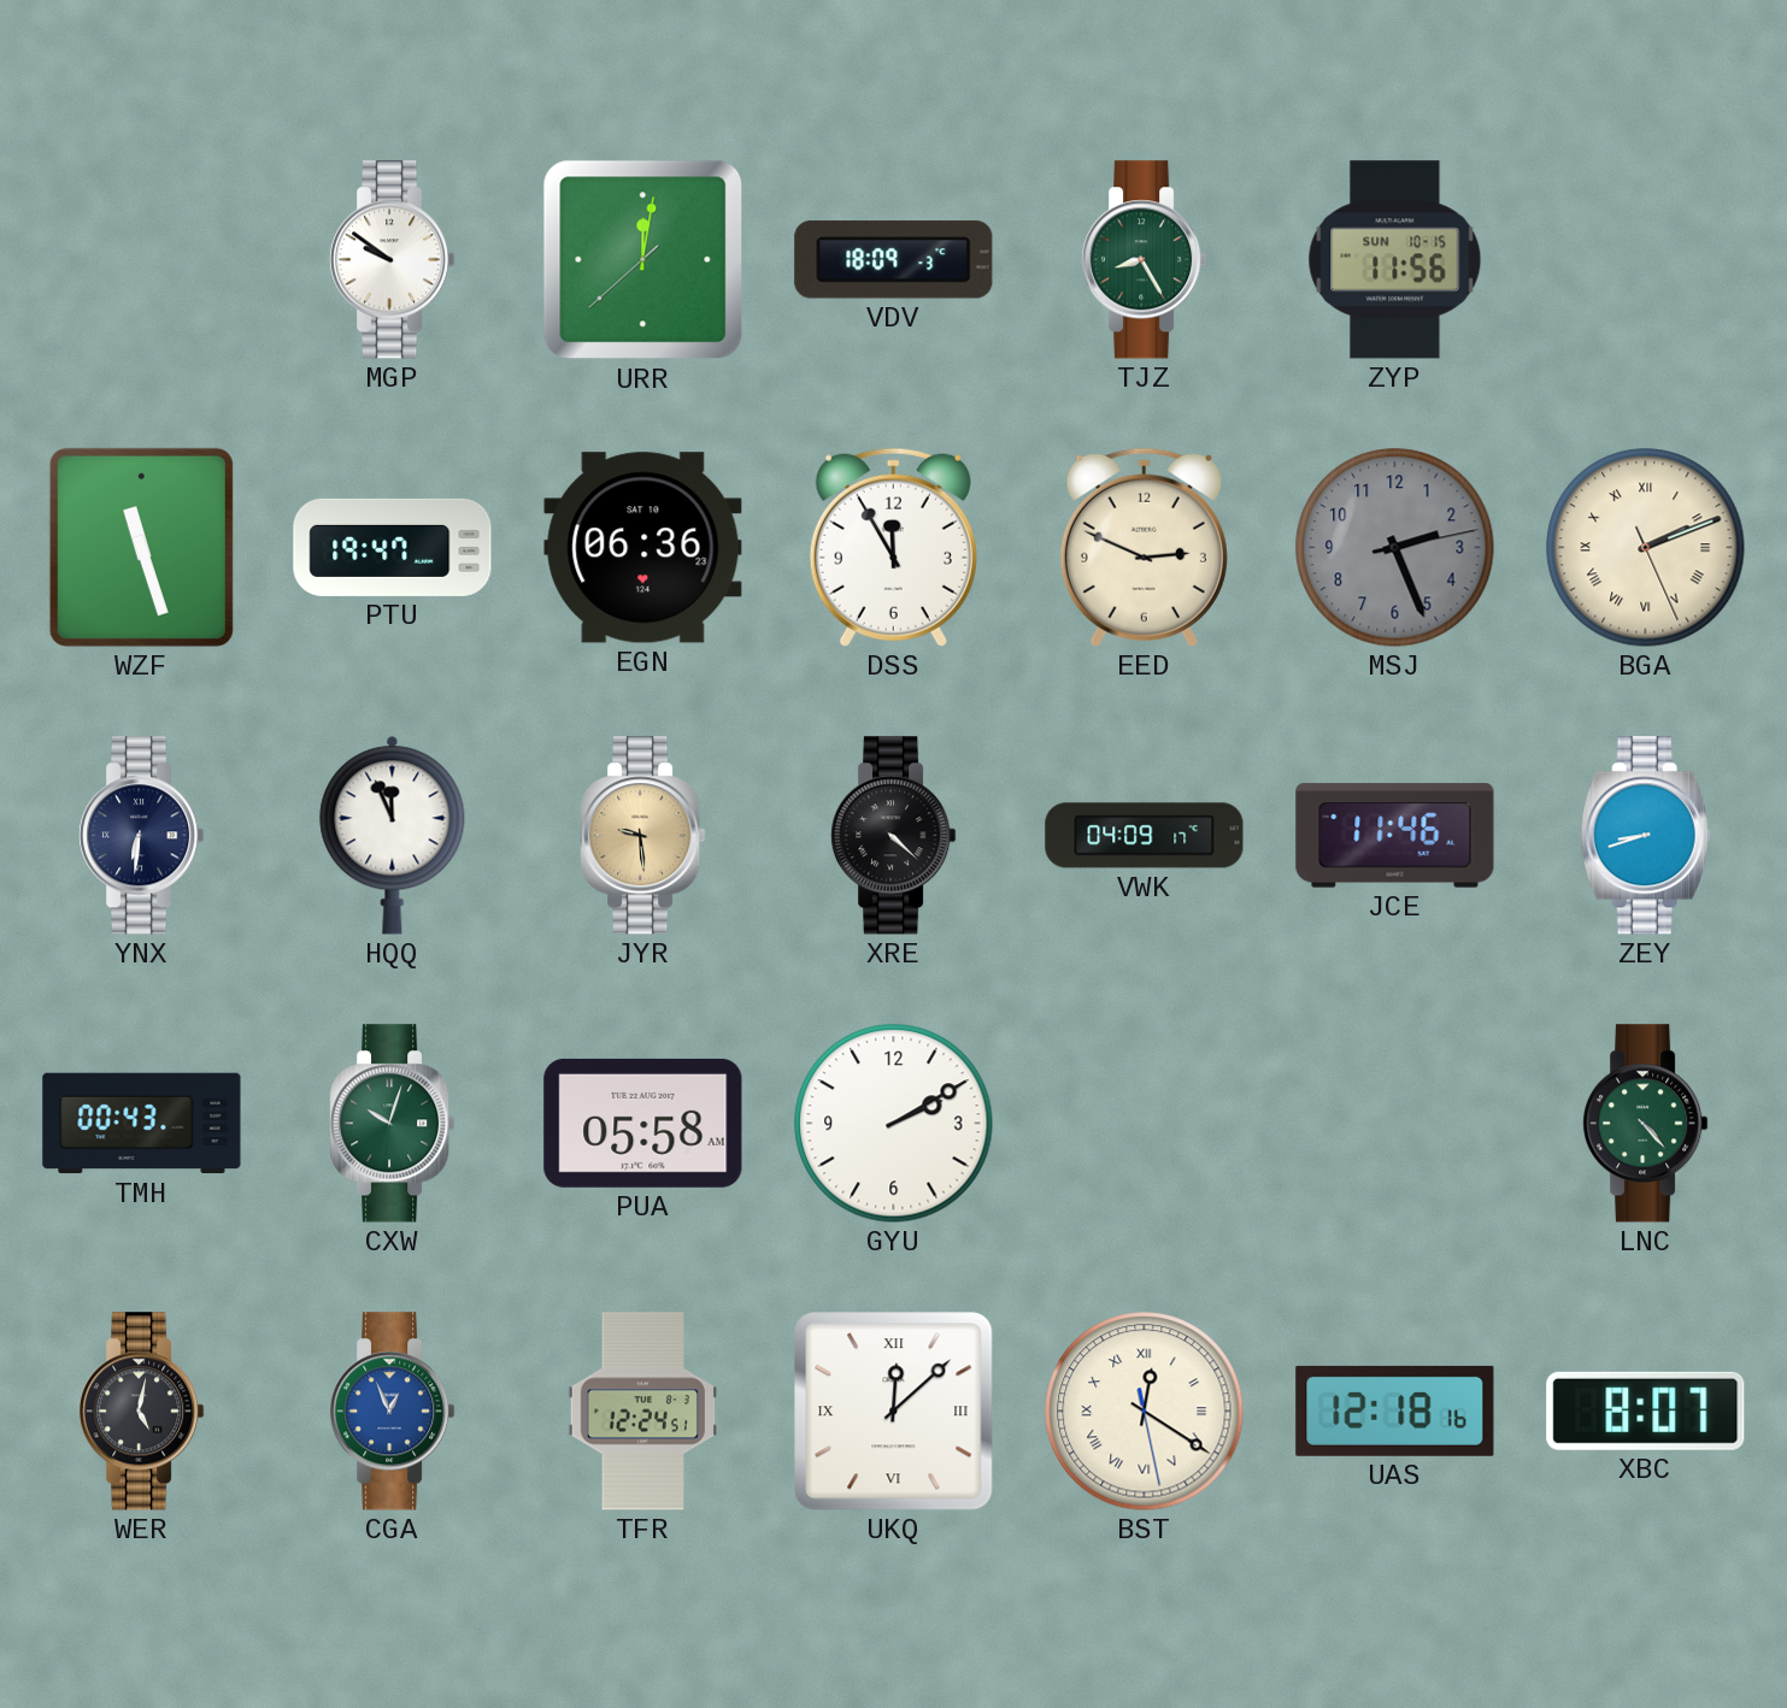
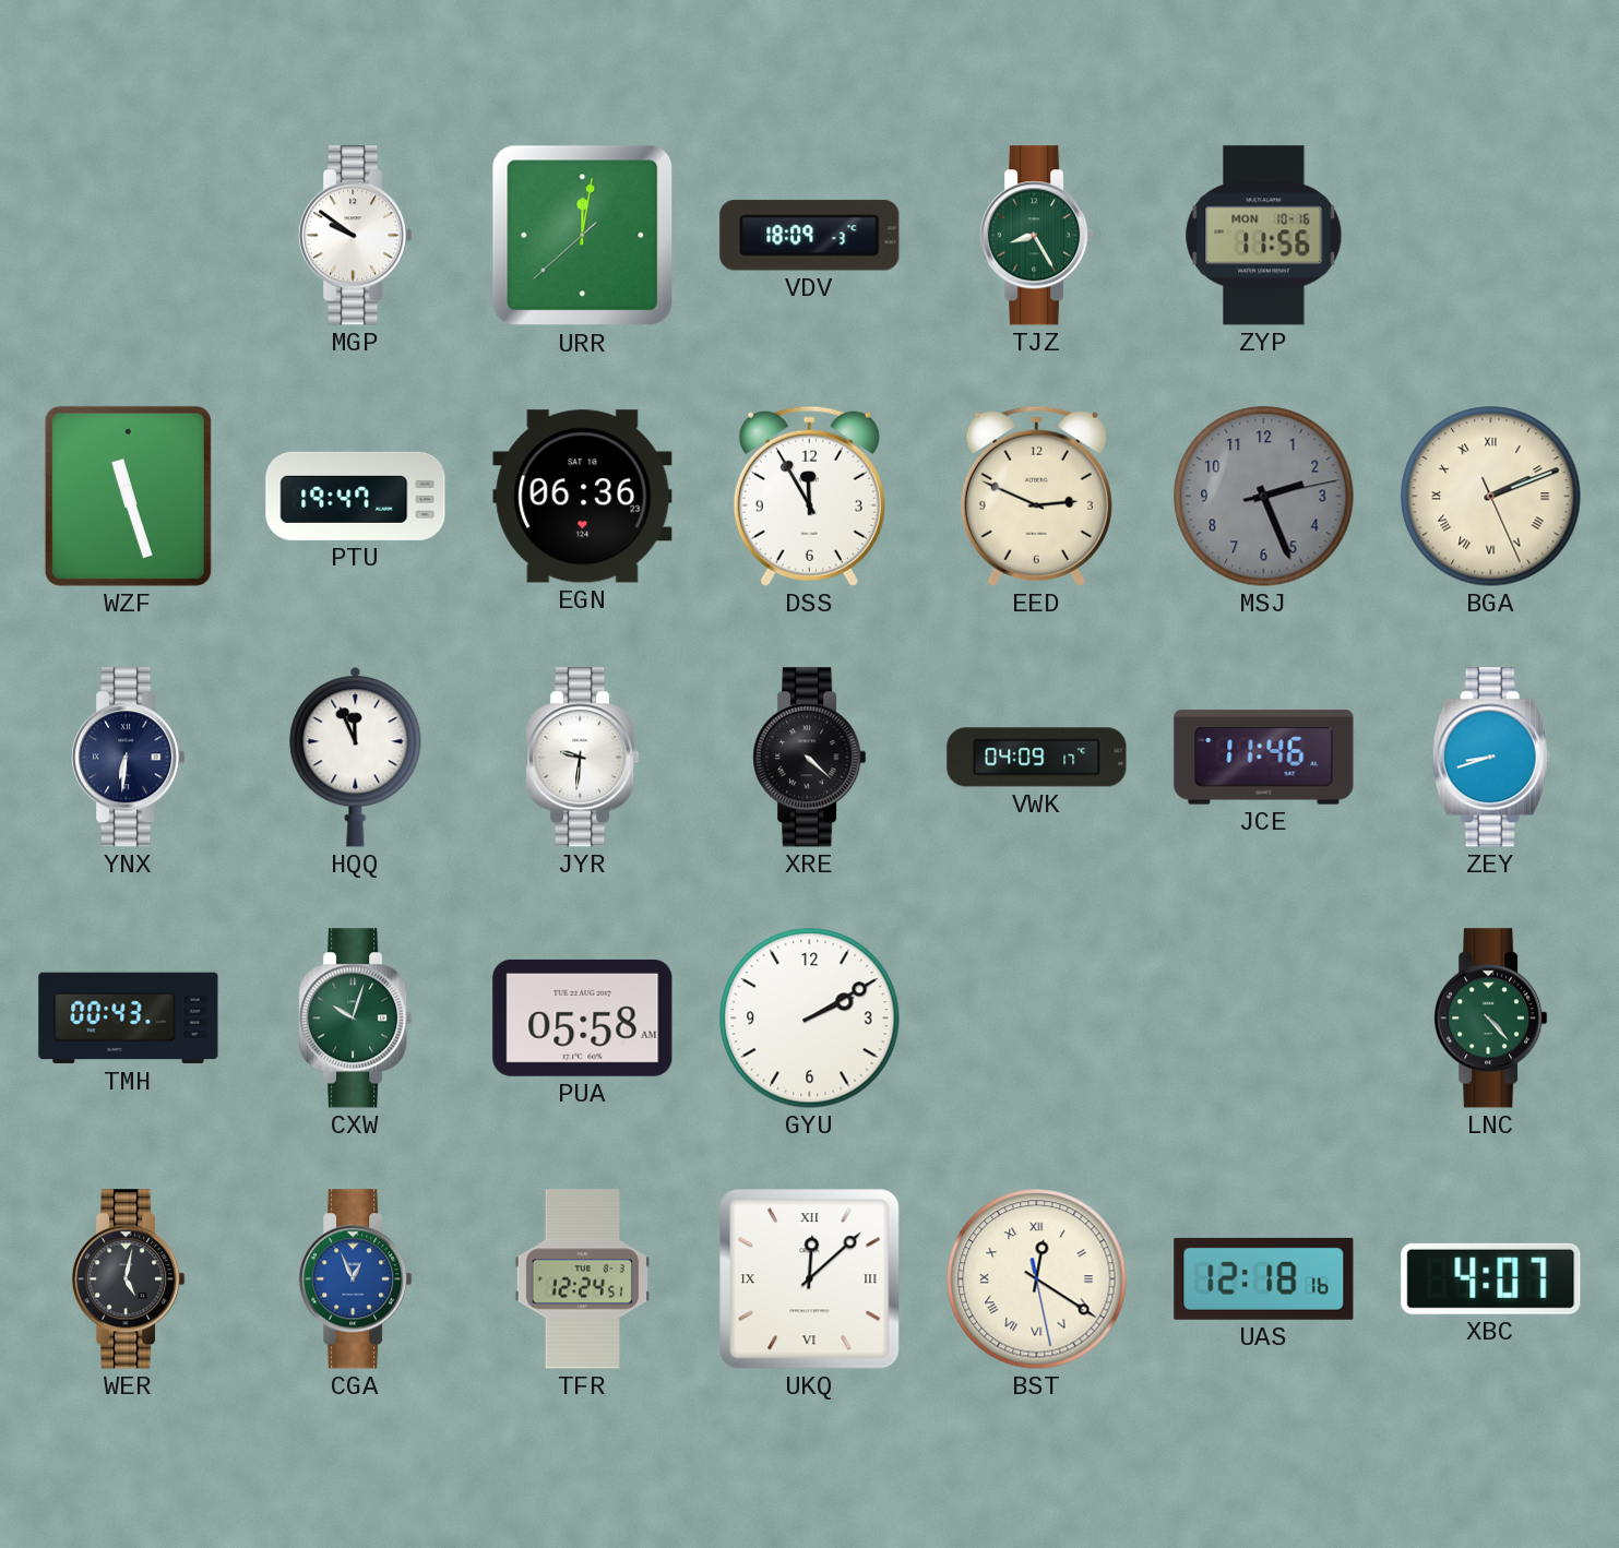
ZYP date: SUN 10-15 -> MON 10-16 (1264, 236)
JYR: 9:29 -> 9:31 (583, 758)
JYR dial: champagne -> white (583, 758)
XBC: 8:07 -> 4:07 (1491, 1278)
